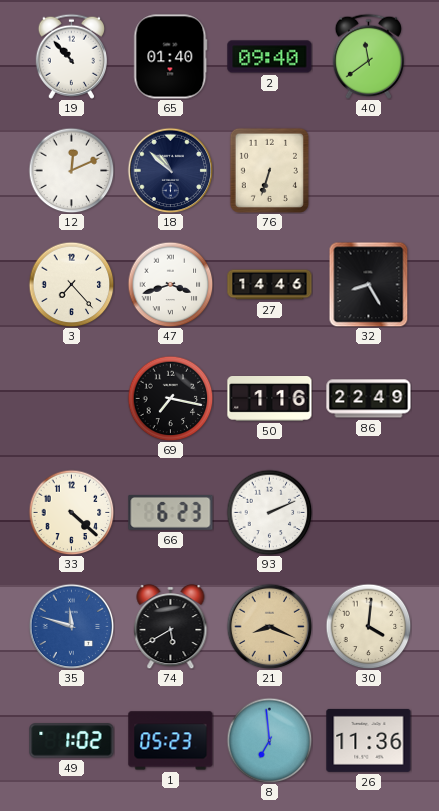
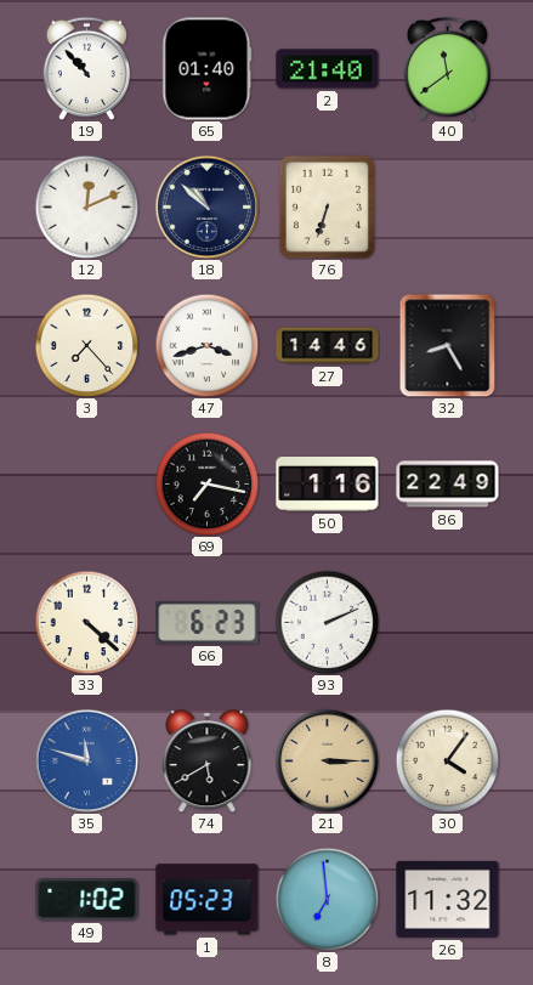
2: 09:40 -> 21:40 (328, 69)
21: 8:19 -> 3:15 (327, 760)
30: 4:01 -> 4:06 (447, 760)
26: 11:36 -> 11:32 (448, 899)
